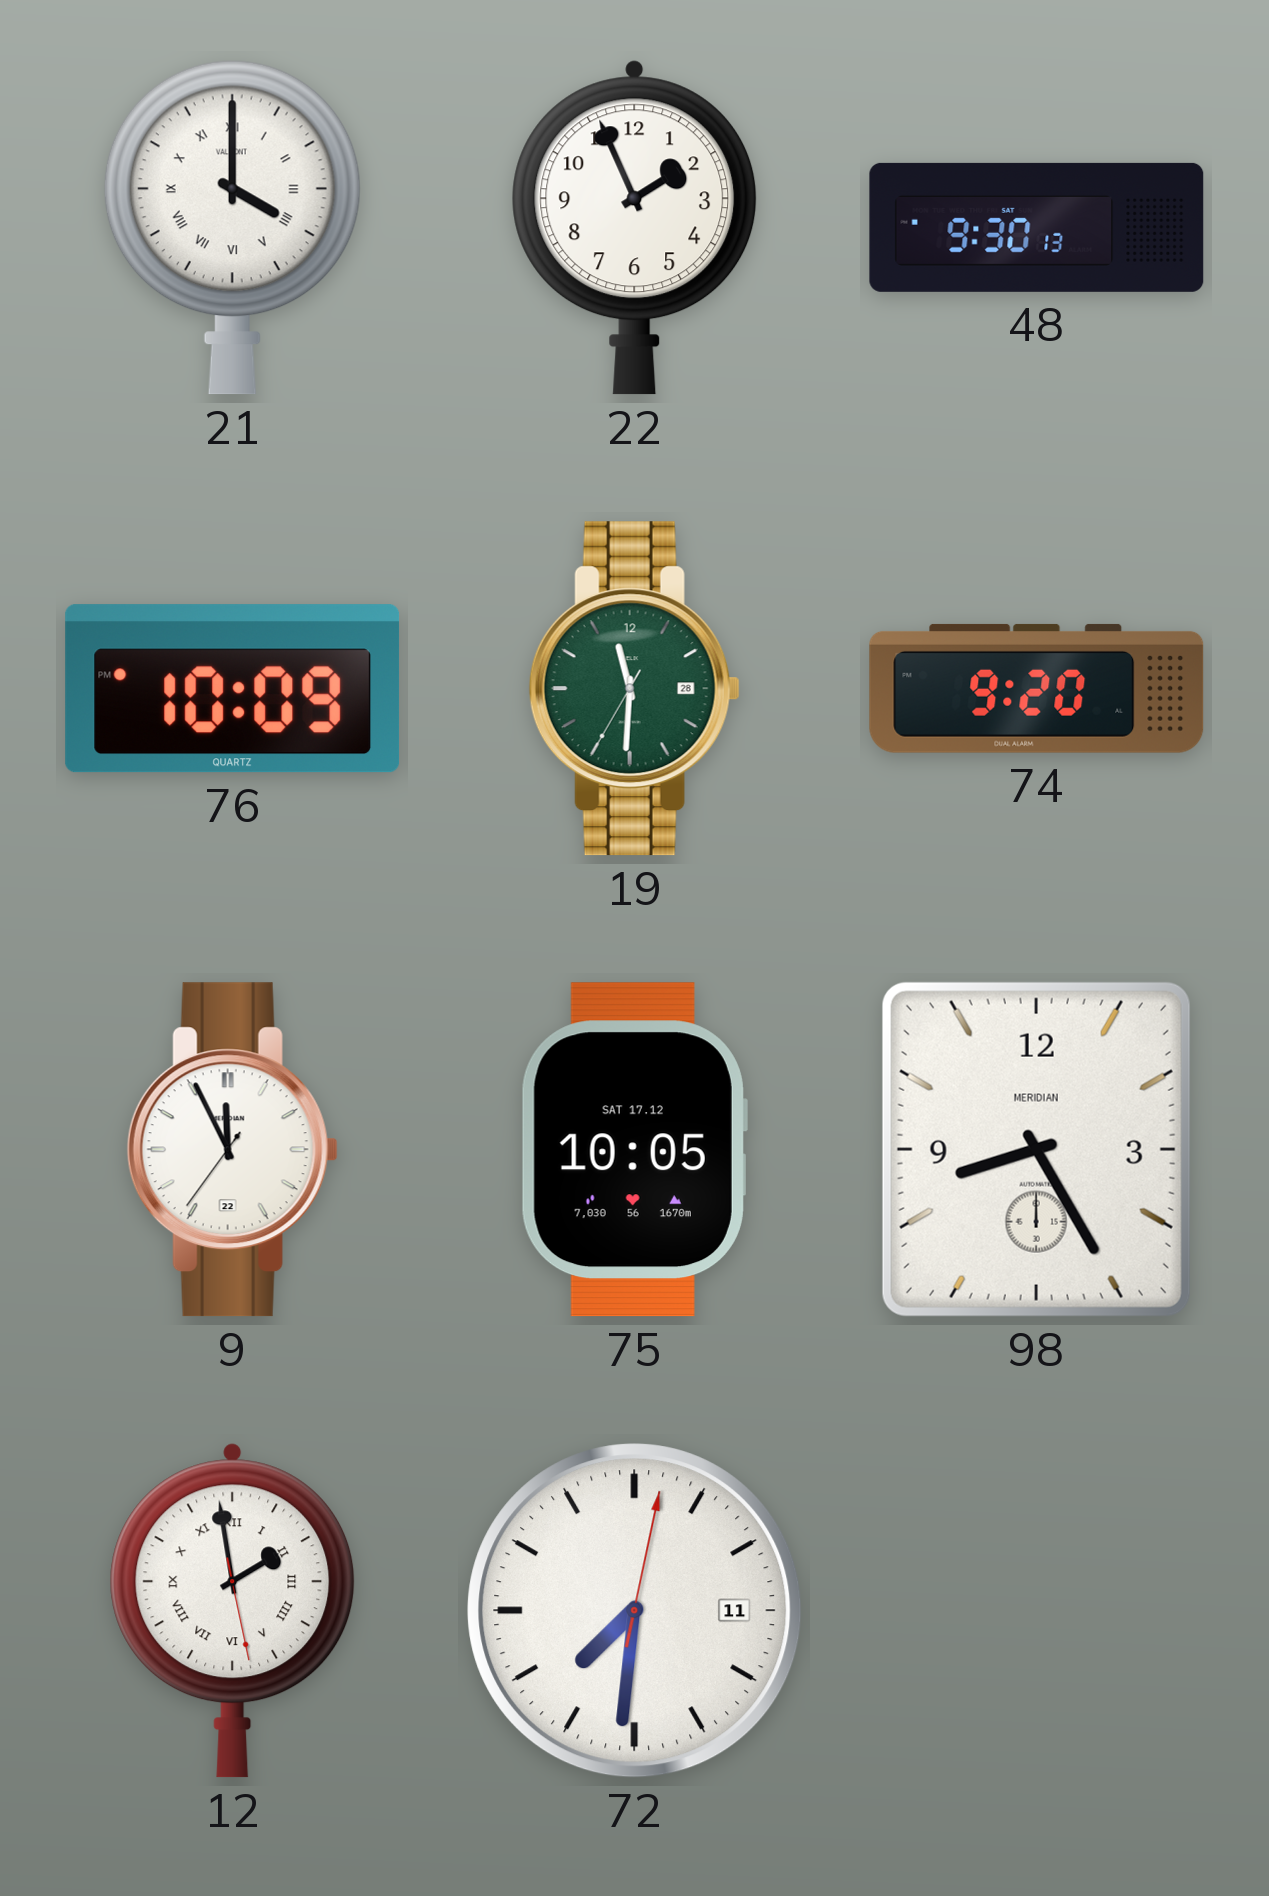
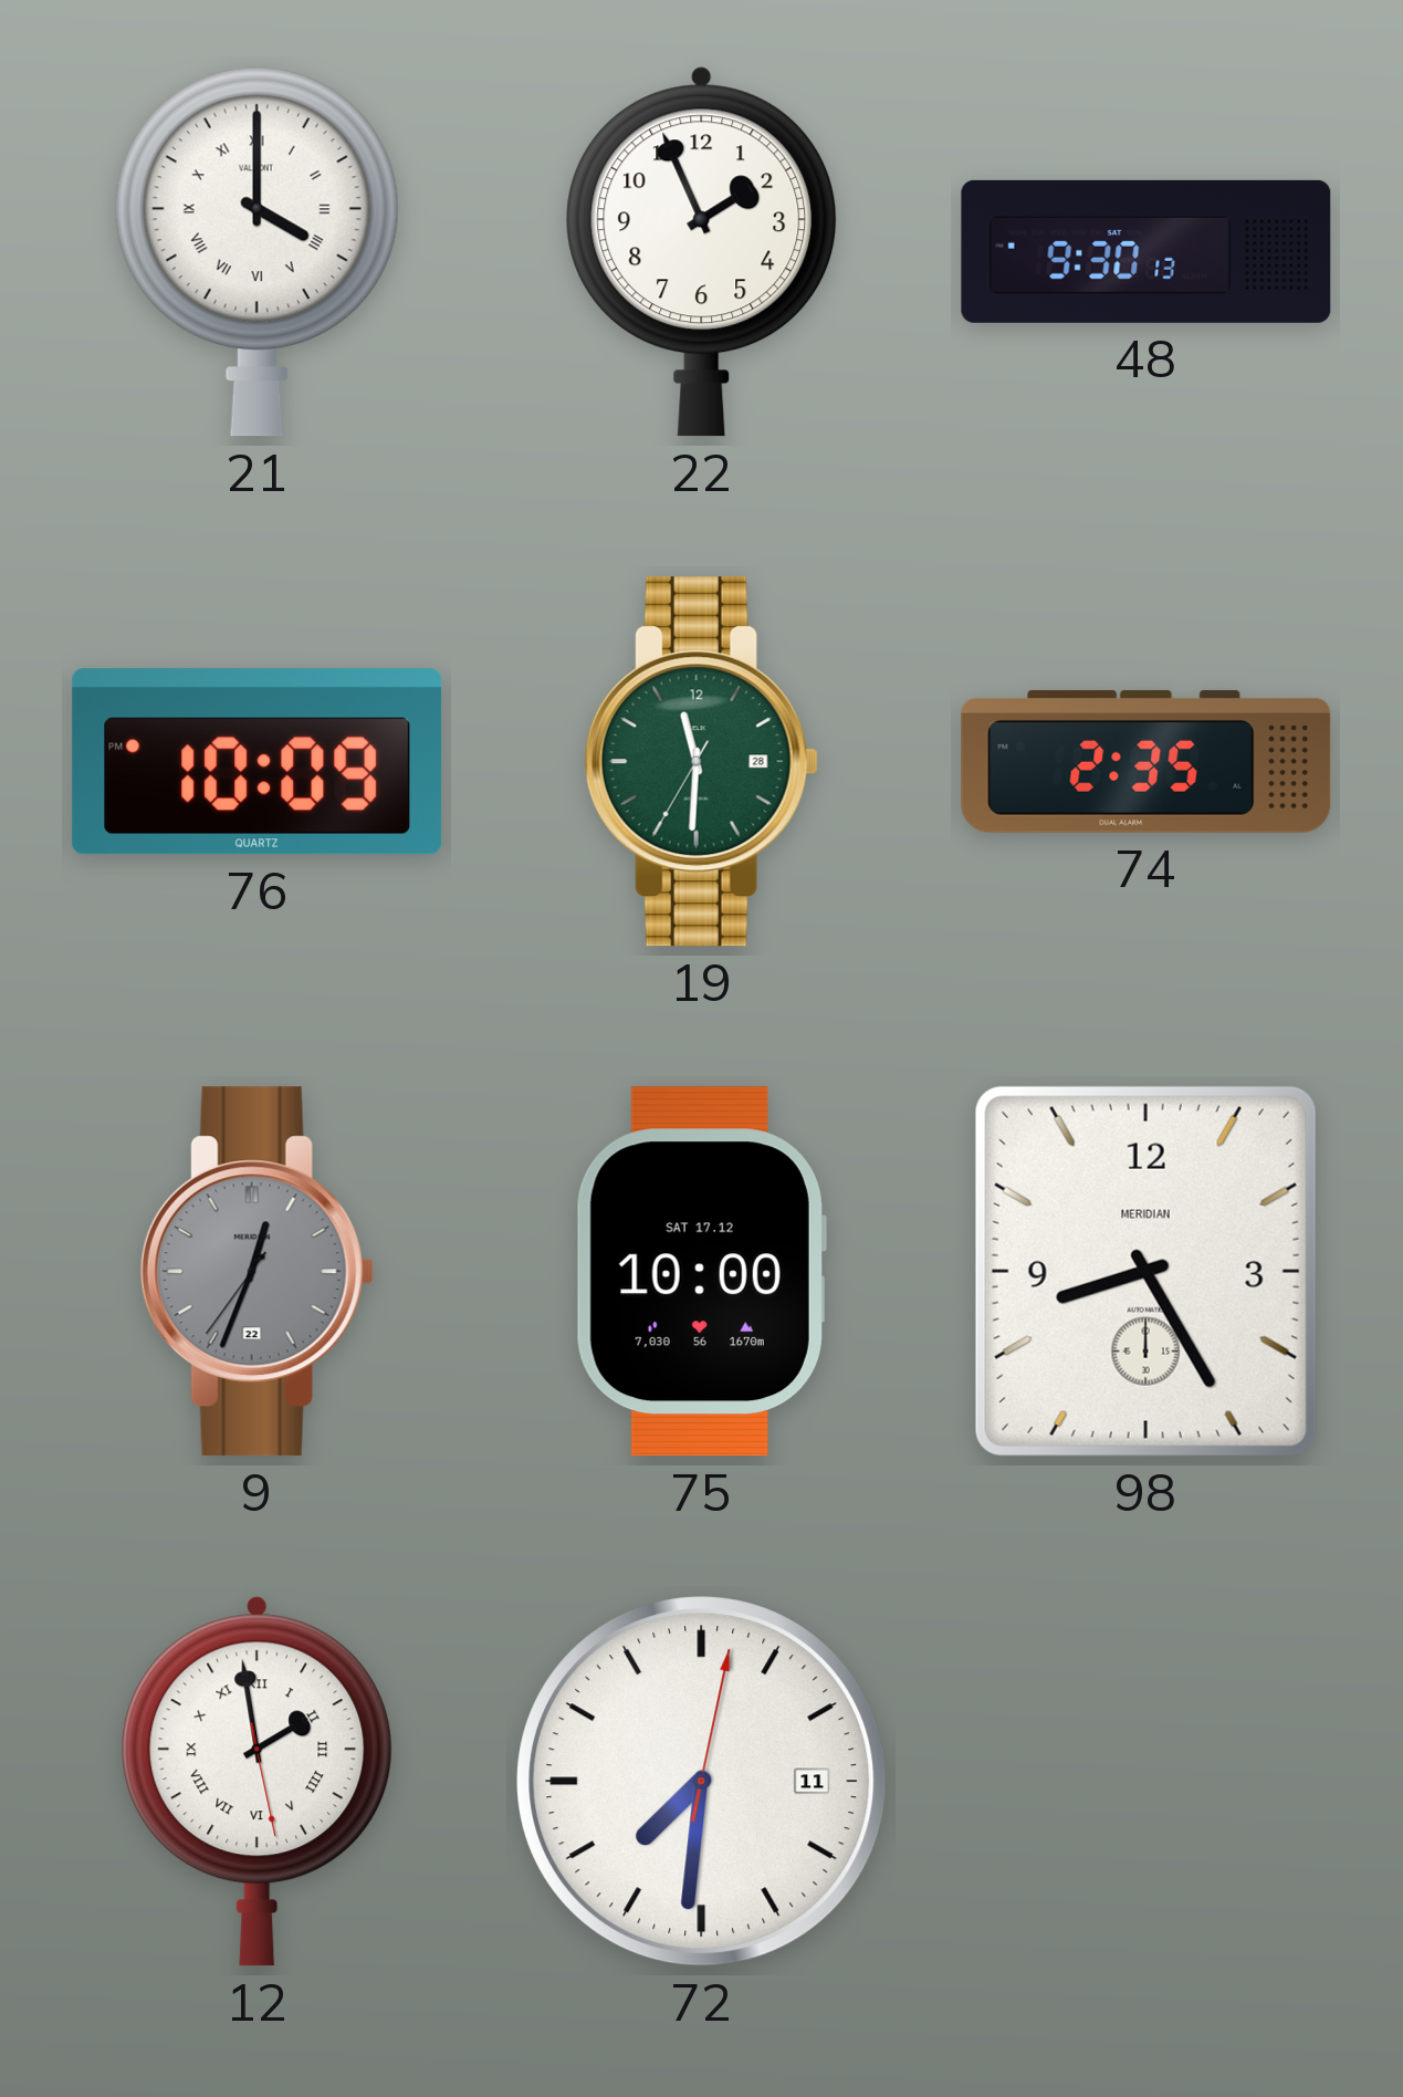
74: 9:20 -> 2:35 (1147, 761)
9: 11:55 -> 12:33 (256, 1272)
9 dial: white -> grey (256, 1272)
75: 10:05 -> 10:00 (701, 1272)
